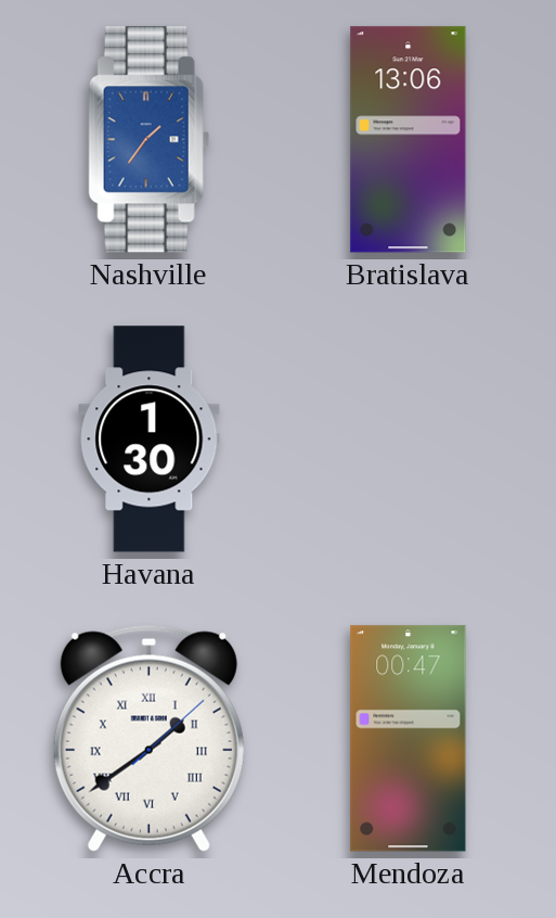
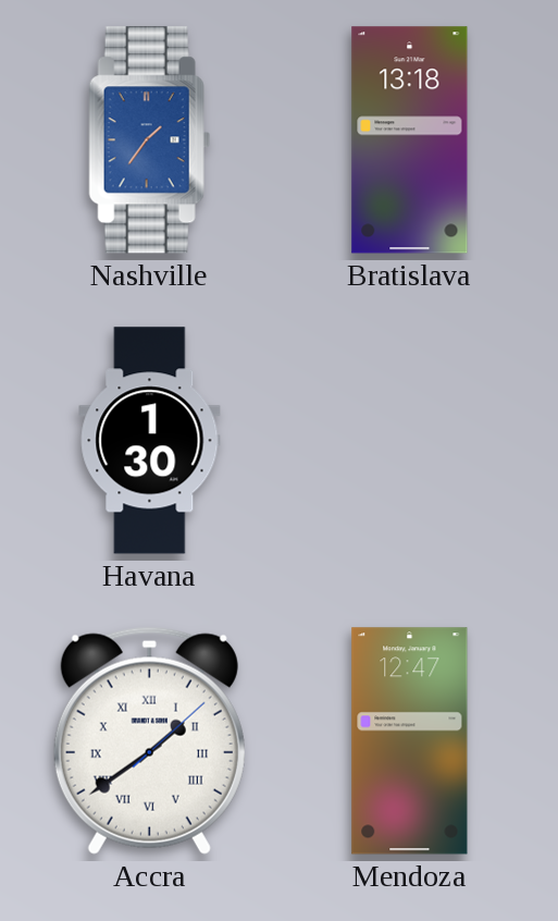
Bratislava: 13:06 -> 13:18 (410, 140)
Mendoza: 00:47 -> 12:47 (410, 741)
